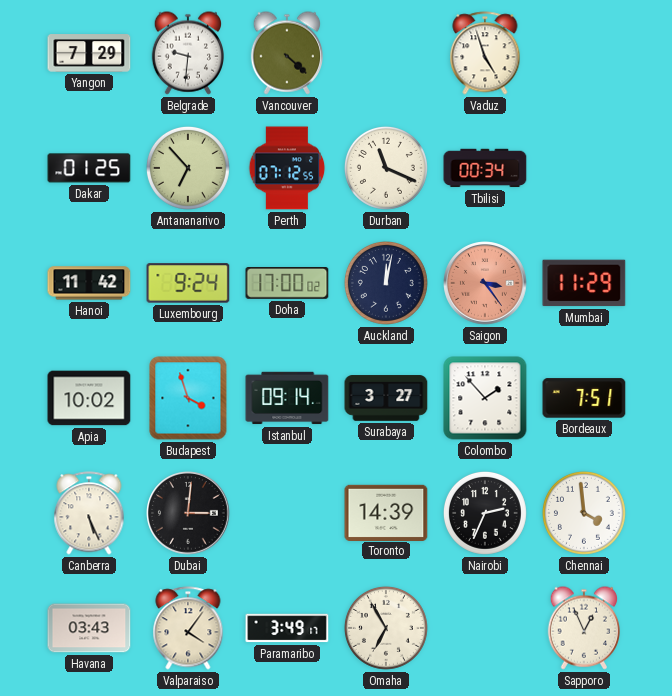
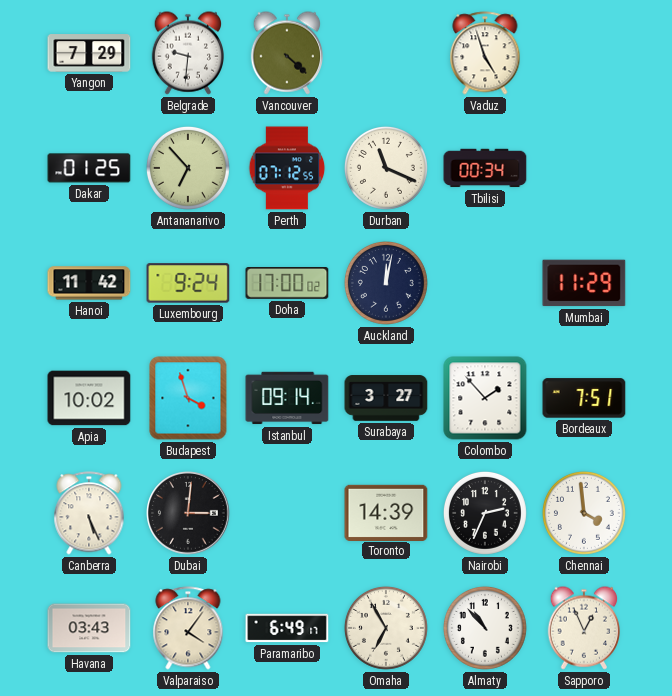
Saigon: 3:24 -> none (485, 283)
Paramaribo: 3:49 -> 6:49 (287, 628)
Almaty: none -> 10:53 (485, 628)
